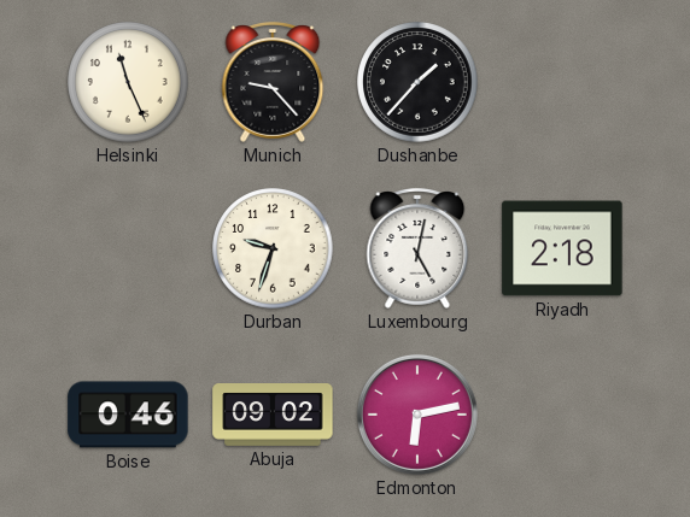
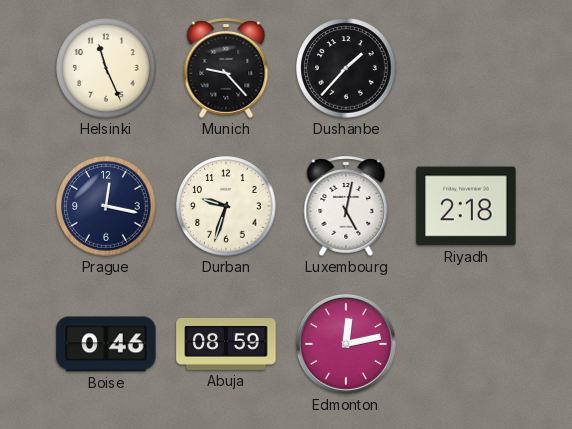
Prague: none -> 12:17 (106, 206)
Abuja: 09:02 -> 08:59 (226, 344)
Edmonton: 6:13 -> 12:13 (346, 344)
